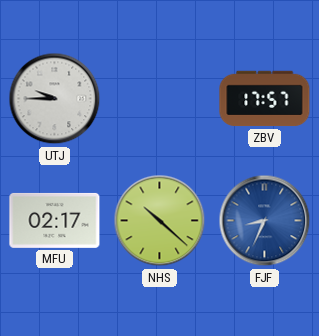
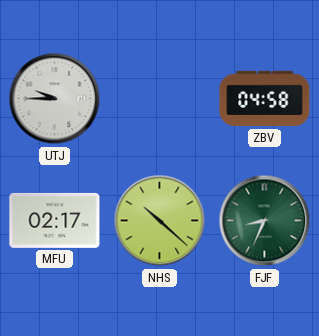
ZBV: 17:57 -> 04:58 (265, 99)
FJF dial: blue -> green (265, 221)
